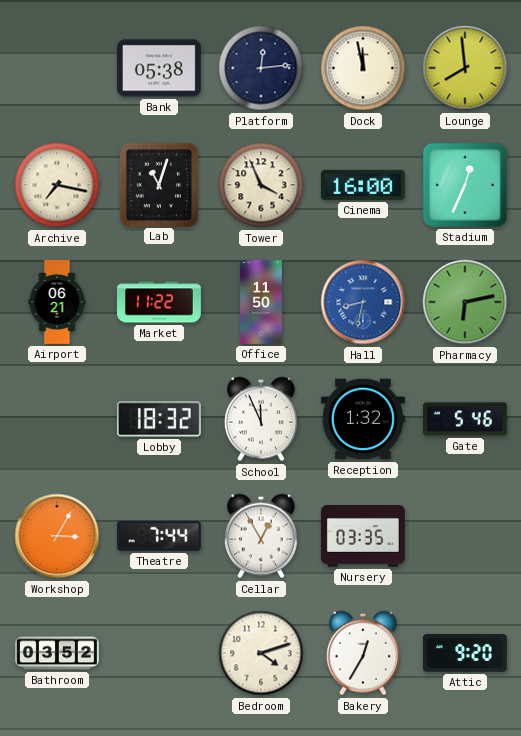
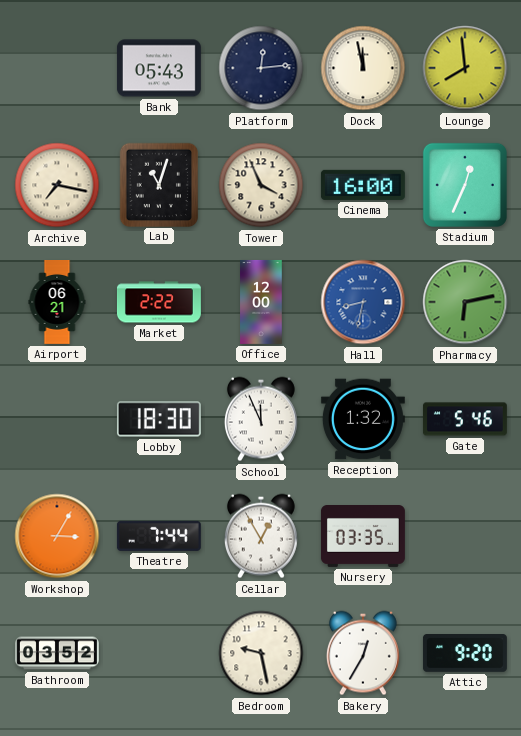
Bank: 05:38 -> 05:43 (159, 68)
Market: 11:22 -> 2:22 (159, 302)
Office: 11:50 -> 12:00 (261, 302)
Lobby: 18:32 -> 18:30 (159, 419)
Bedroom: 4:12 -> 9:28 (261, 653)
